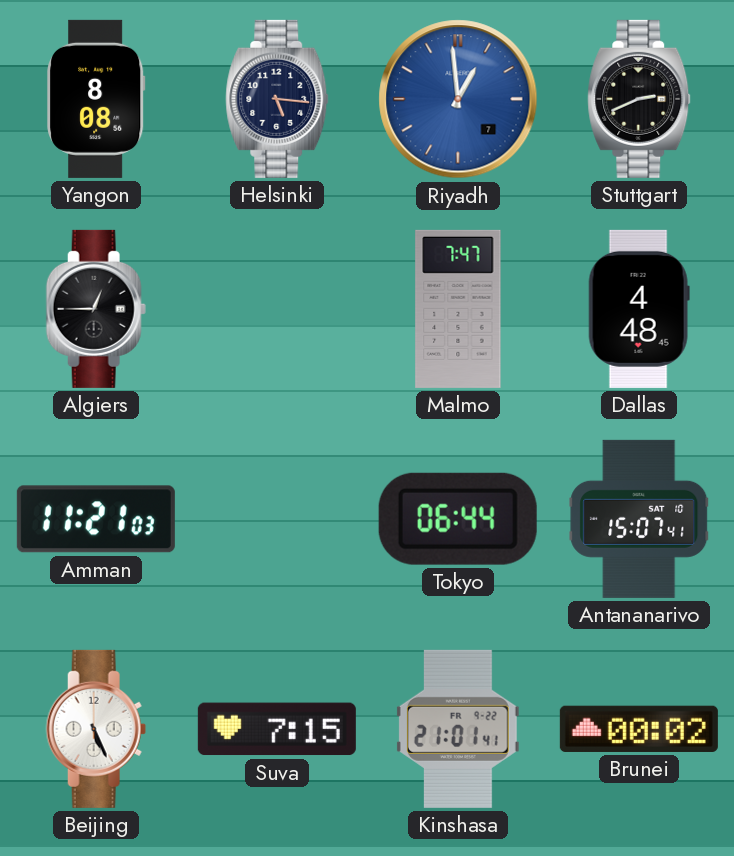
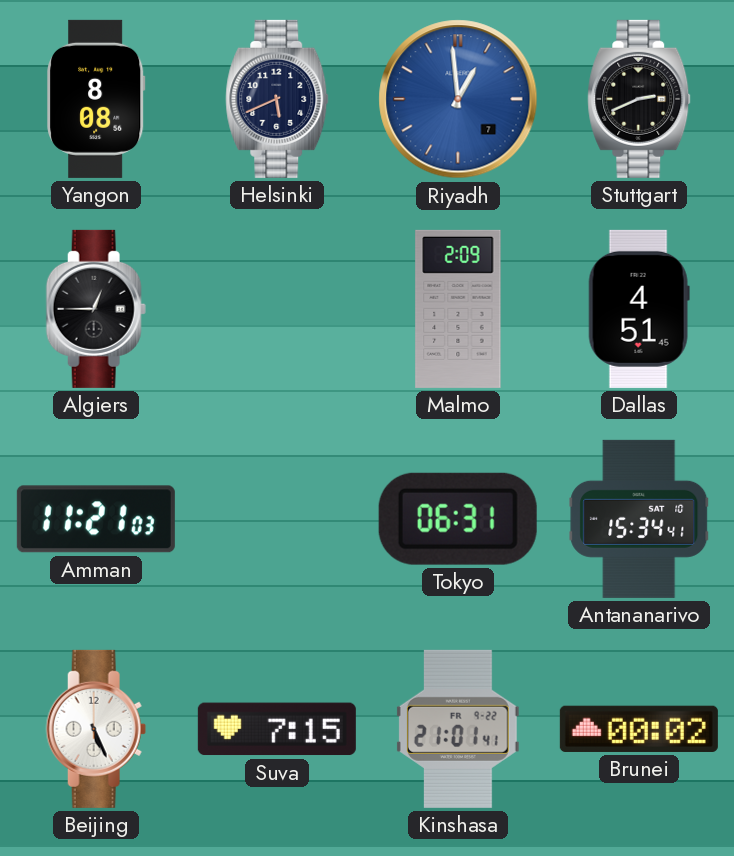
Helsinki: 5:16 -> 5:41 (277, 99)
Malmo: 7:47 -> 2:09 (458, 309)
Dallas: 4:48 -> 4:51 (639, 309)
Tokyo: 06:44 -> 06:31 (458, 519)
Antananarivo: 15:07 -> 15:34 (639, 519)
